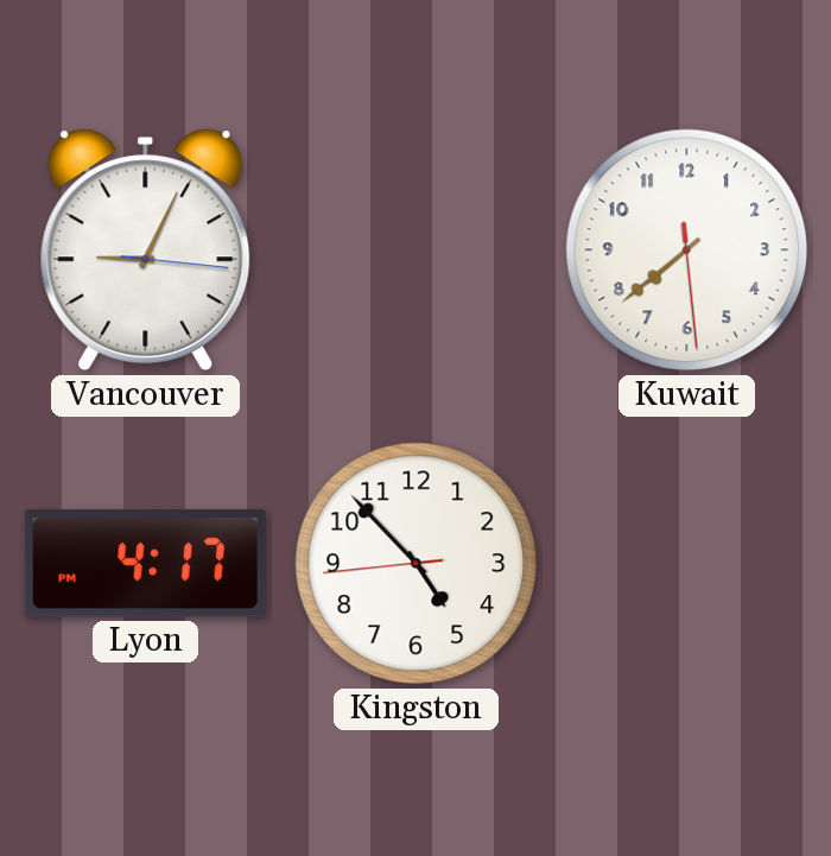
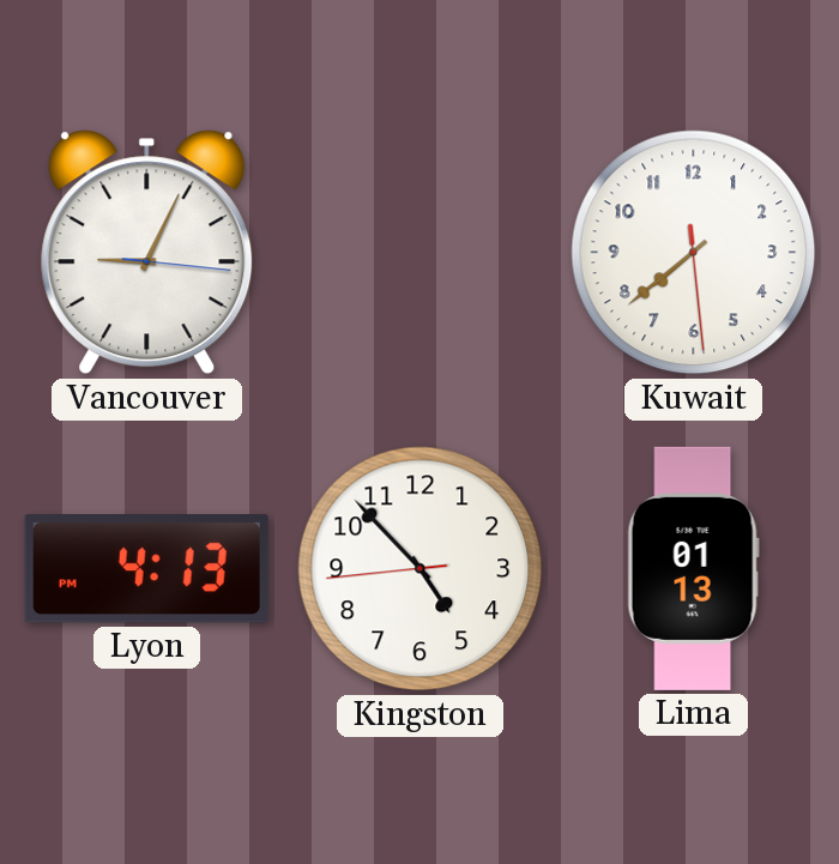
Lyon: 4:17 -> 4:13 (146, 569)
Lima: none -> 01:13 (693, 568)
